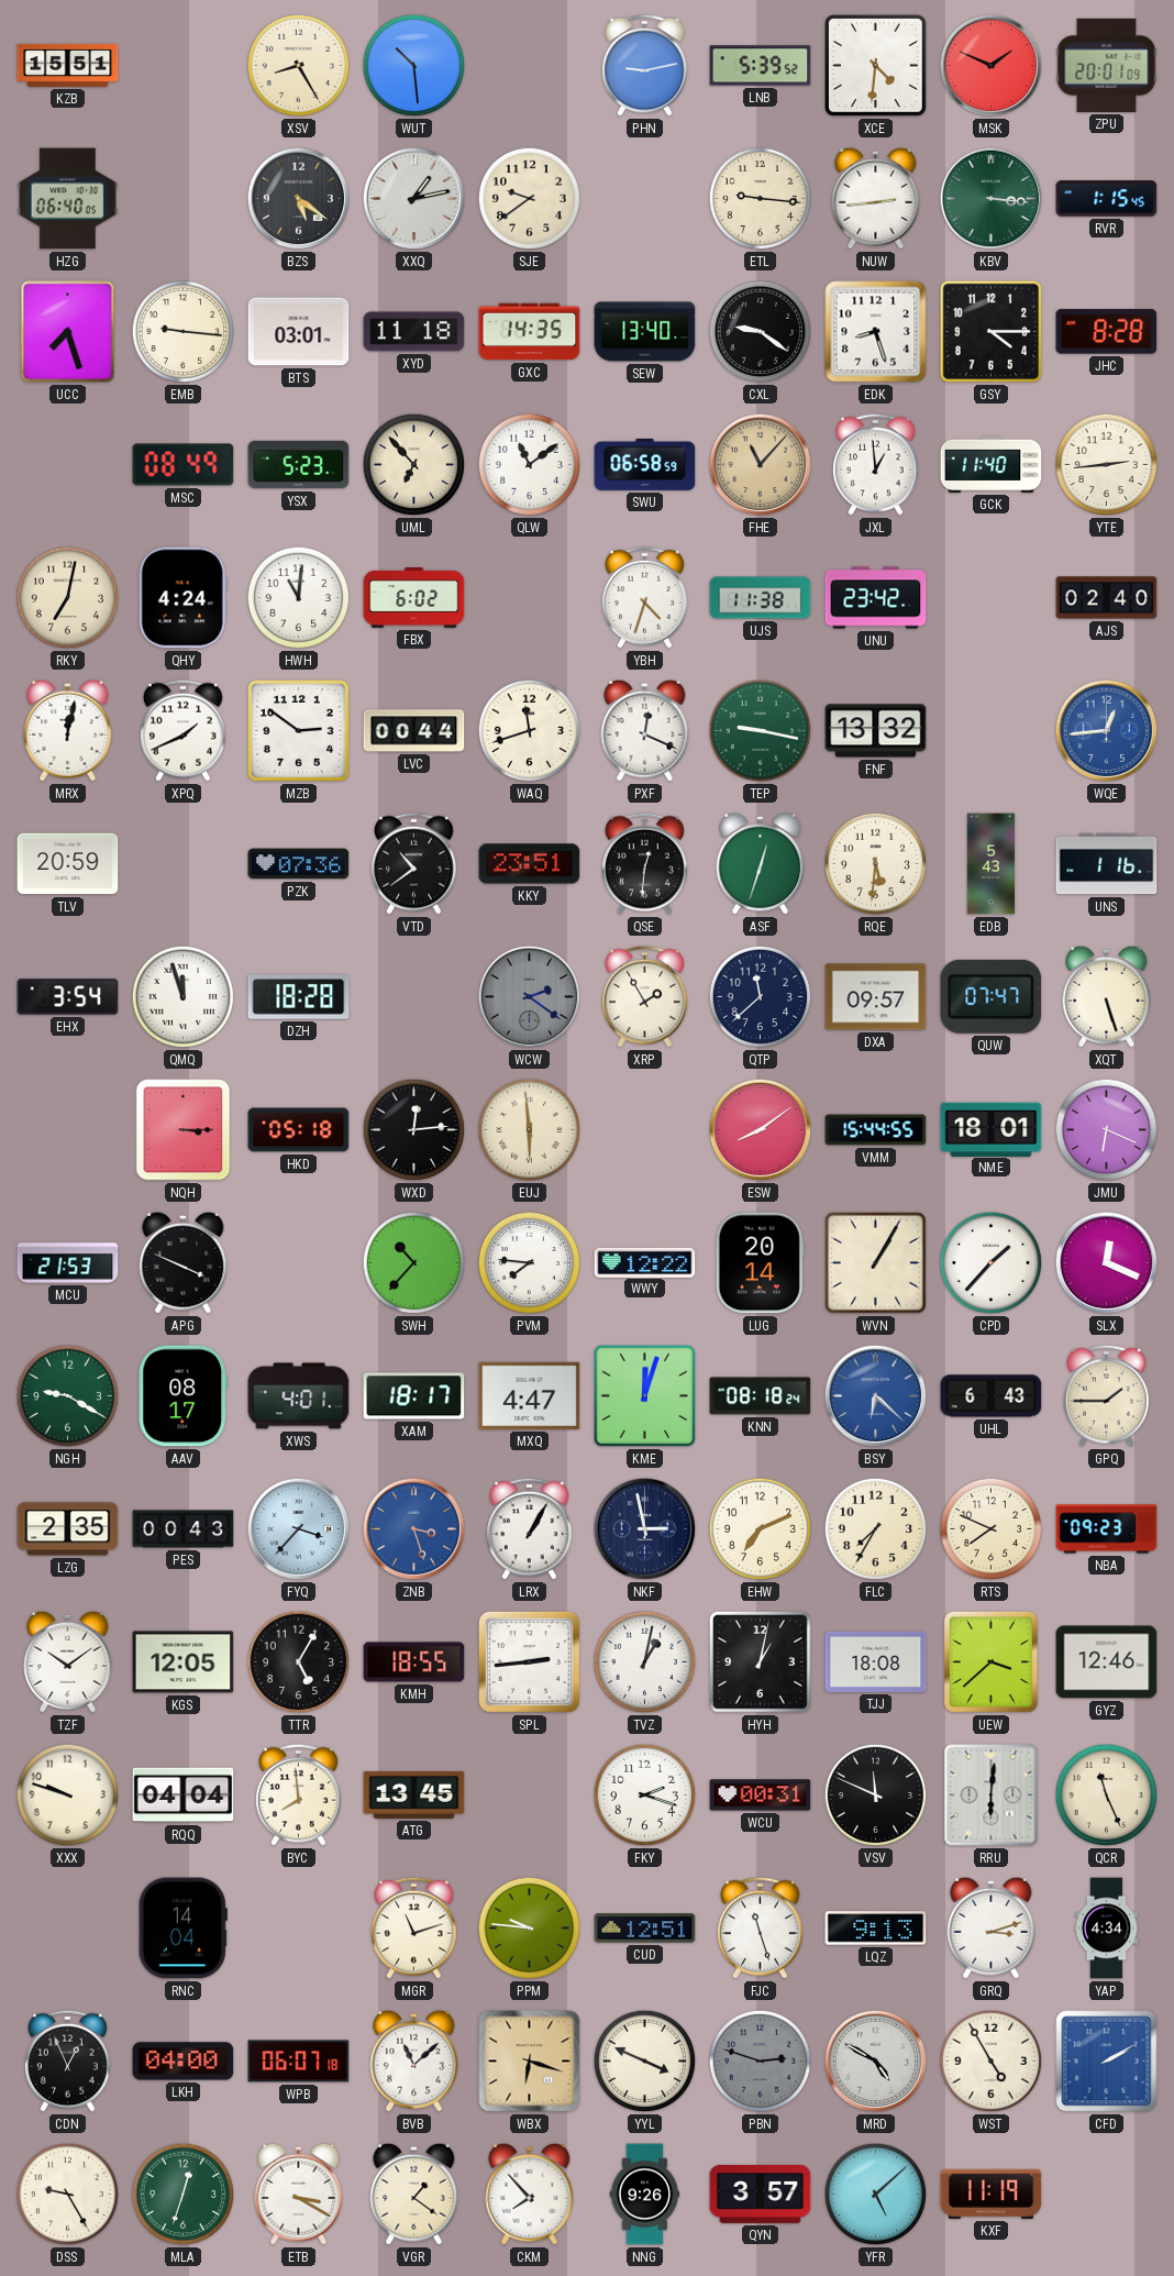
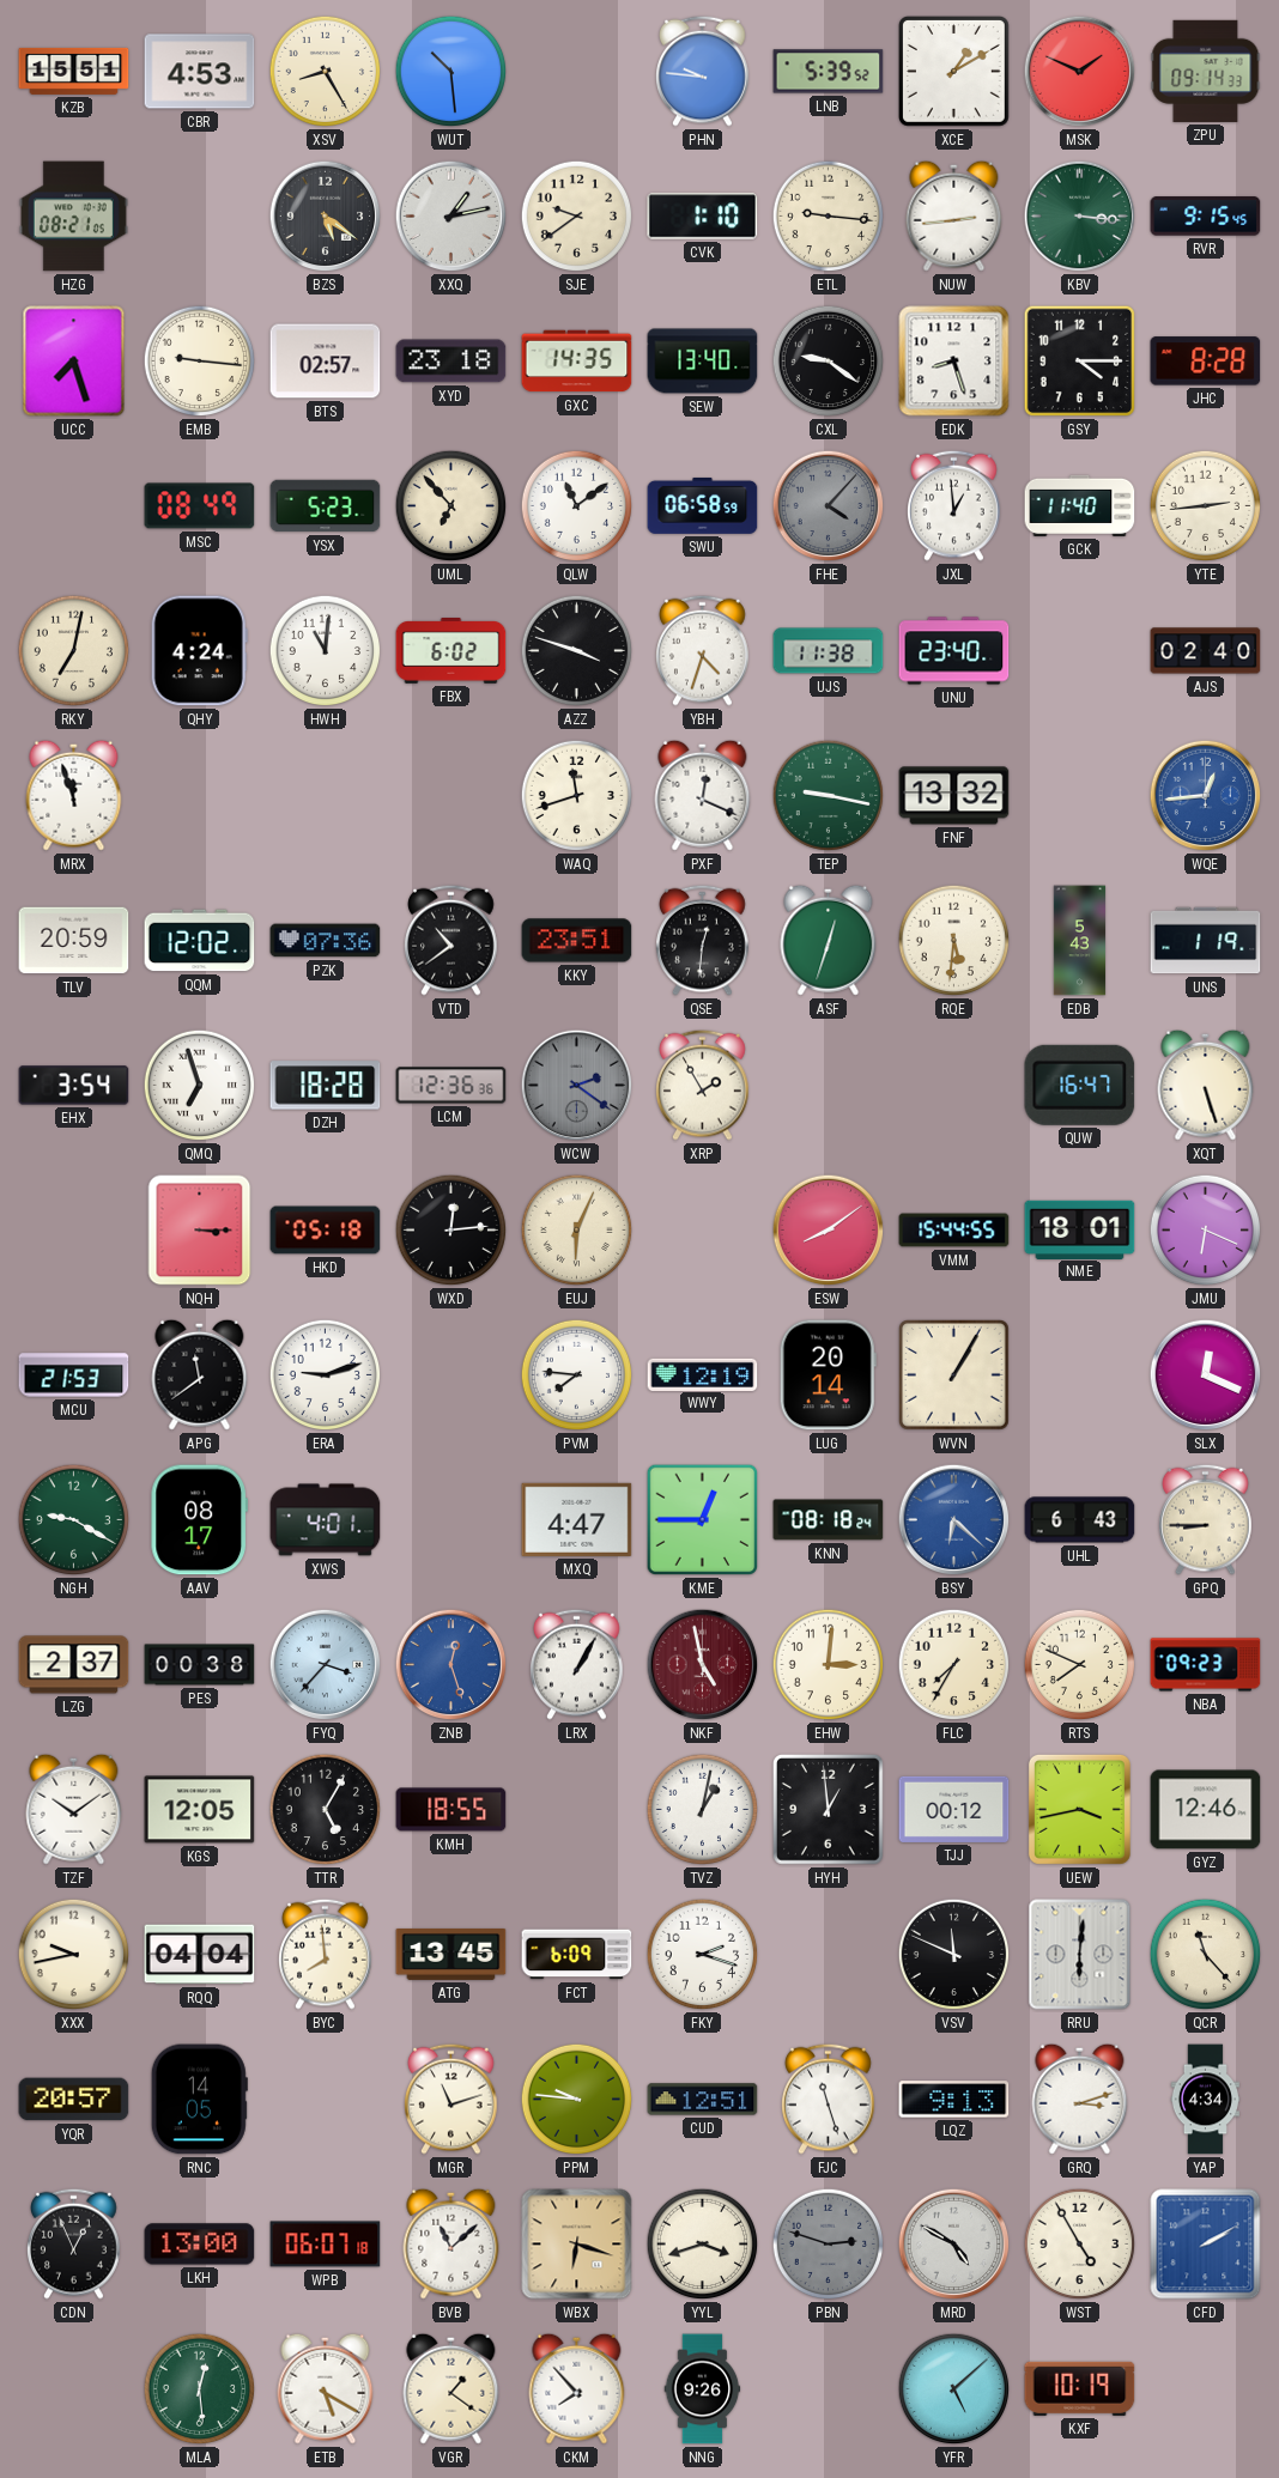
CBR: none -> 4:53 (200, 72)
PHN: 9:13 -> 9:46 (703, 71)
XCE: 4:31 -> 1:10 (954, 72)
ZPU: 20:01 -> 09:14 (1206, 71)
HZG: 06:40 -> 08:21 (73, 217)
CVK: none -> 1:10 (703, 217)
RVR: 1:15 -> 9:15 (1206, 217)
BTS: 03:01 -> 02:57 (326, 362)
XYD: 11:18 -> 23:18 (451, 362)
FHE: 11:07 -> 4:07 (829, 506)
FHE dial: champagne -> grey (829, 506)
AZZ: none -> 3:48 (577, 651)
UNU: 23:42 -> 23:40 (954, 651)
MRX: 12:02 -> 11:57 (74, 795)
XPQ: 1:41 -> none (184, 730)
MZB: 2:51 -> none (299, 731)
LVC: 00:44 -> none (414, 731)
QQM: none -> 12:02 (200, 941)
UNS: 1:16 -> 1:19 (1206, 941)
QMQ: 11:57 -> 6:57 (200, 1086)
LCM: none -> 12:36 (451, 1086)
QTP: 11:38 -> none (761, 997)
DXA: 09:57 -> none (876, 997)
QUW: 07:47 -> 16:47 (1080, 1085)
EUJ: 5:59 -> 6:04 (577, 1231)
APG: 3:49 -> 11:39 (200, 1374)
ERA: none -> 9:12 (326, 1375)
SWH: 10:37 -> none (414, 1263)
WWY: 12:22 -> 12:19 (703, 1374)
CPD: 1:37 -> none (992, 1263)
XAM: 18:17 -> none (414, 1396)
KME: 12:03 -> 12:45 (703, 1520)
GPQ: 1:45 -> 8:45 (1206, 1519)
LZG: 2:35 -> 2:37 (74, 1665)
PES: 00:43 -> 00:38 (200, 1665)
ZNB: 3:27 -> 12:27 (451, 1665)
NKF: 2:58 -> 4:58 (703, 1665)
NKF dial: navy -> burgundy (703, 1665)
EHW: 7:11 -> 3:01 (829, 1665)
SPL: 2:44 -> none (529, 1661)
HYH: 1:02 -> 12:59 (829, 1810)
TJJ: 18:08 -> 00:12 (954, 1809)
UEW: 3:38 -> 3:43 (1079, 1809)
XXX: 9:48 -> 9:43 (74, 1955)
FCT: none -> 6:09 (577, 1955)
WCU: 00:31 -> none (761, 1796)
QCR: 11:26 -> 11:23 (1206, 1955)
YQR: none -> 20:57 (74, 2100)
RNC: 14:04 -> 14:05 (199, 2100)
LKH: 04:00 -> 13:00 (200, 2245)
YYL: 3:49 -> 3:42 (703, 2245)
DSS: 9:25 -> none (68, 2195)
MLA: 12:33 -> 12:29 (200, 2389)
ETB: 3:20 -> 5:20 (326, 2388)
QYN: 3:57 -> none (761, 2194)
KXF: 11:19 -> 10:19 (1080, 2388)
